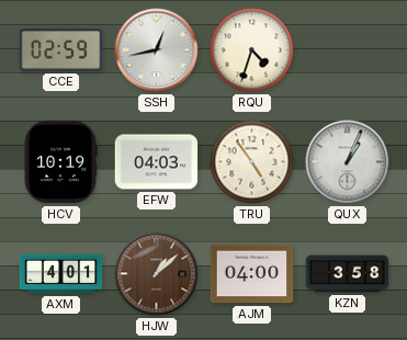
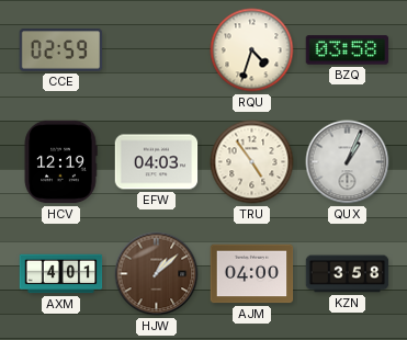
SSH: 12:43 -> none (157, 50)
BZQ: none -> 03:58 (348, 50)
HCV: 10:19 -> 12:19 (60, 162)
